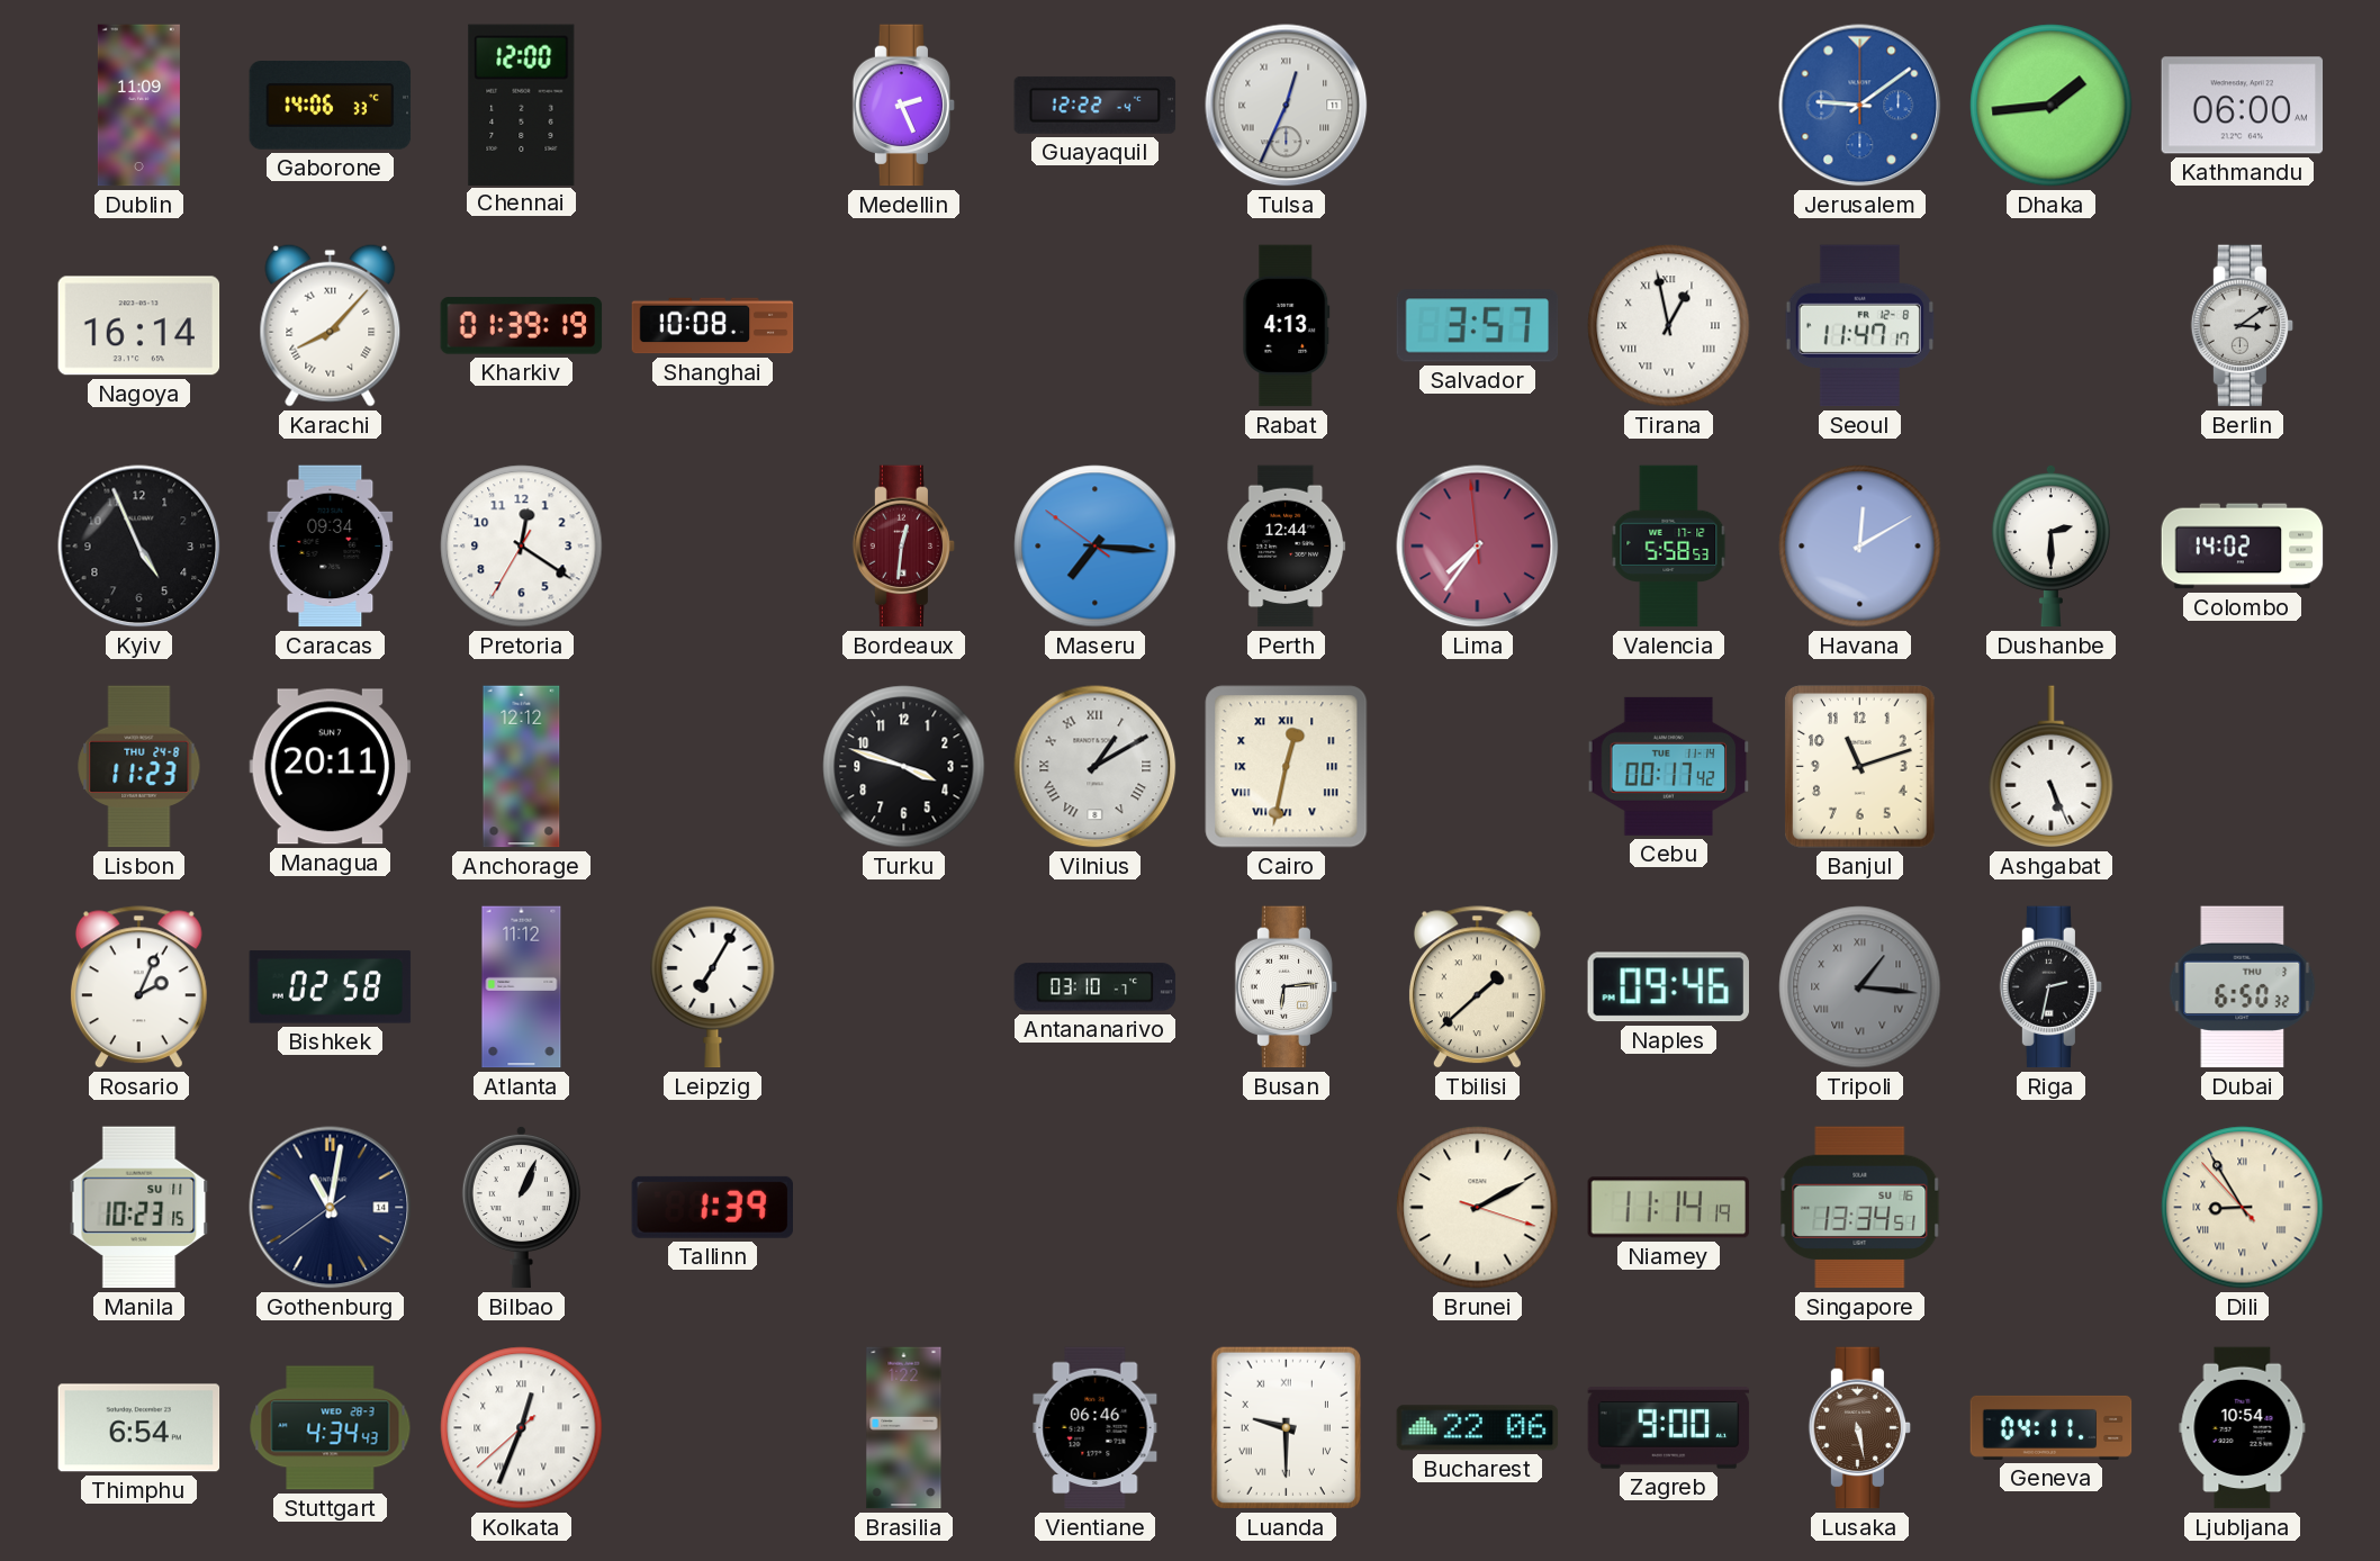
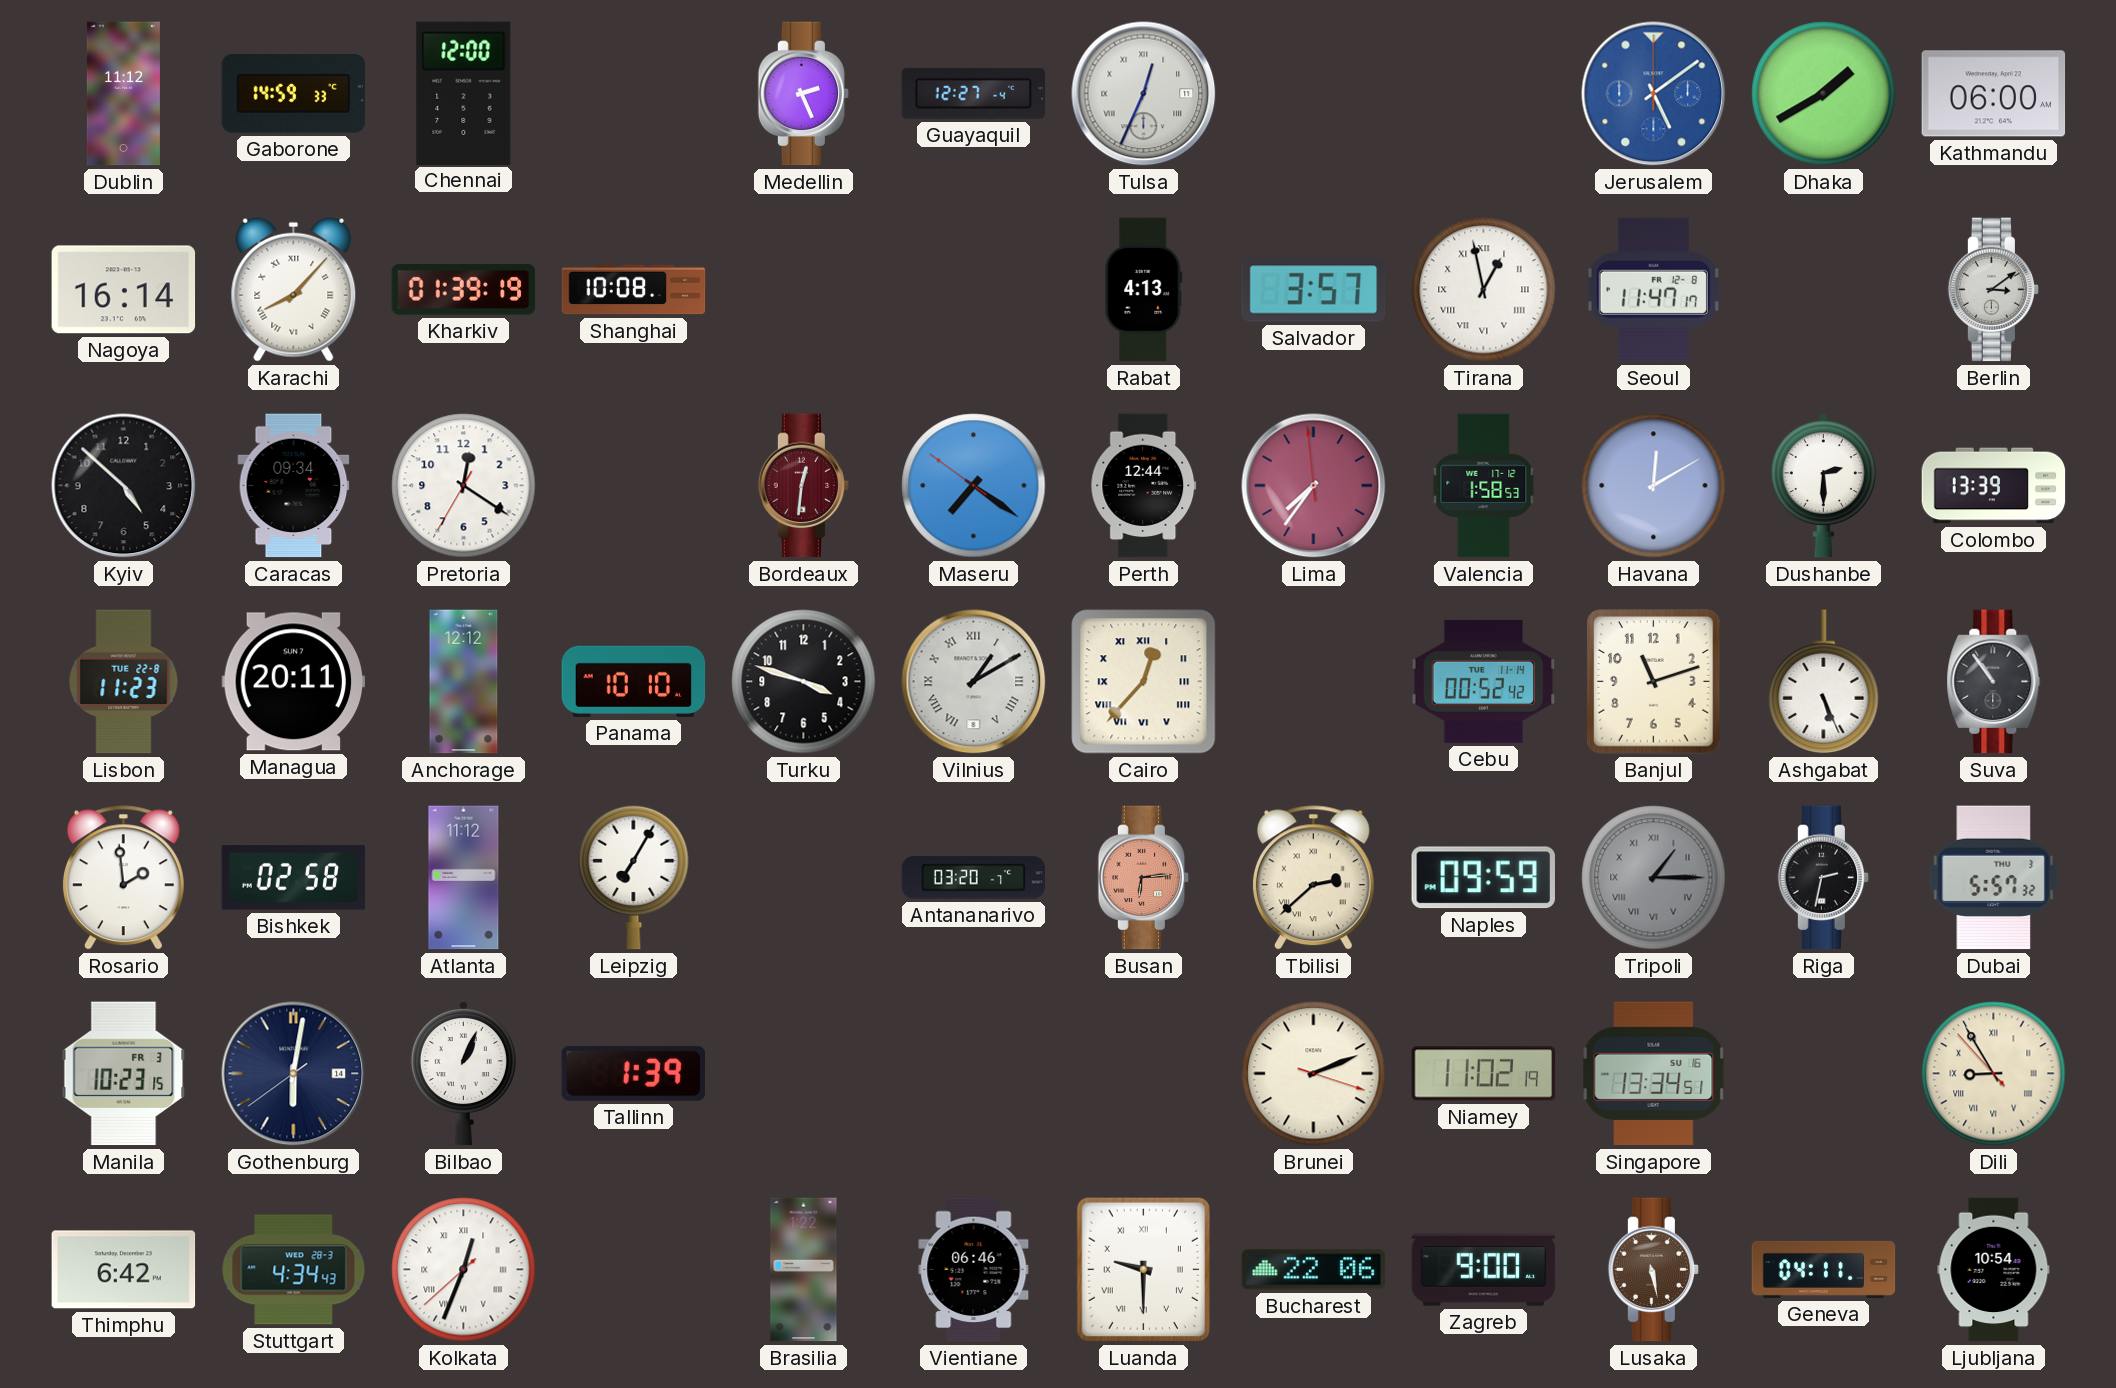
Dublin: 11:09 -> 11:12 (123, 94)
Gaborone: 14:06 -> 14:59 (294, 94)
Guayaquil: 12:22 -> 12:27 (974, 93)
Jerusalem: 9:09 -> 5:09 (1654, 94)
Dhaka: 1:44 -> 1:40 (1824, 94)
Kyiv: 4:56 -> 4:52 (124, 486)
Maseru: 7:15 -> 7:20 (974, 486)
Valencia: 5:58 -> 1:58 (1484, 486)
Colombo: 14:02 -> 13:39 (1994, 486)
Lisbon date: THU 24-8 -> TUE 22-8 (124, 682)
Panama: none -> 10:10 (634, 681)
Cairo: 12:32 -> 12:37 (1144, 682)
Cebu: 00:17 -> 00:52 (1484, 681)
Suva: none -> 10:54 (1994, 682)
Rosario: 2:04 -> 1:59 (123, 878)
Antananarivo: 03:10 -> 03:20 (974, 878)
Busan dial: white -> salmon (1144, 878)
Tbilisi: 1:38 -> 2:38 (1313, 878)
Naples: 09:46 -> 09:59 (1483, 878)
Tripoli: 1:16 -> 1:15 (1654, 878)
Dubai: 6:50 -> 5:57 (1994, 878)
Manila date: SU 11 -> FR 3 (124, 1074)
Gothenburg: 11:01 -> 6:01 (294, 1074)
Brunei: 2:10 -> 2:11 (1314, 1074)
Niamey: 11:14 -> 11:02 (1484, 1074)
Thimphu: 6:54 -> 6:42 (124, 1270)
